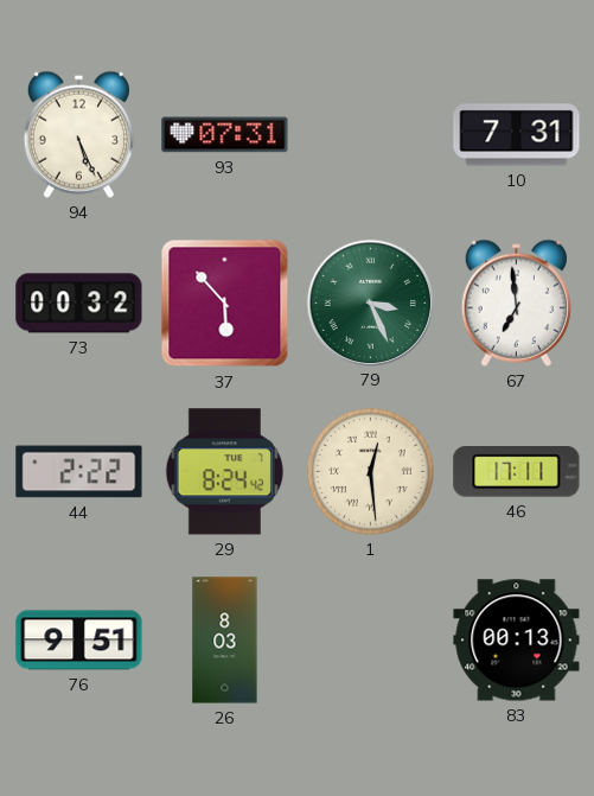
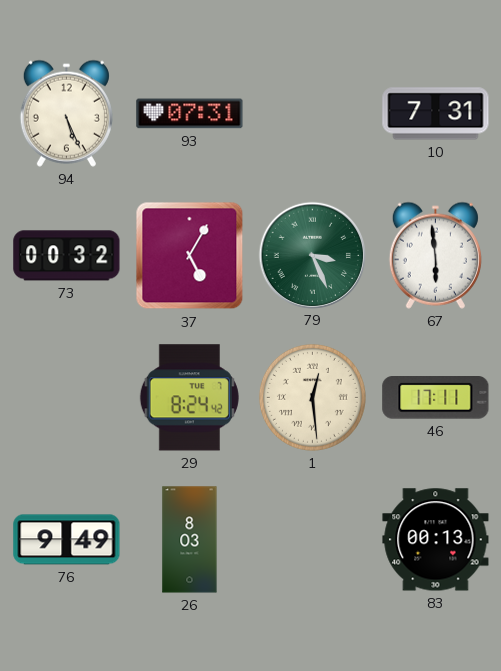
37: 5:53 -> 5:05 (190, 256)
67: 6:59 -> 5:59 (435, 255)
44: 2:22 -> none (79, 472)
76: 9:51 -> 9:49 (67, 540)
